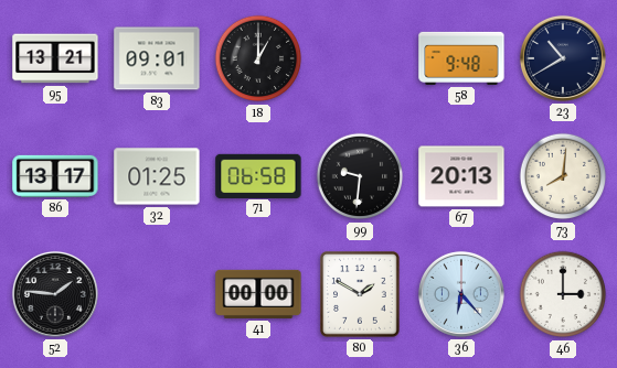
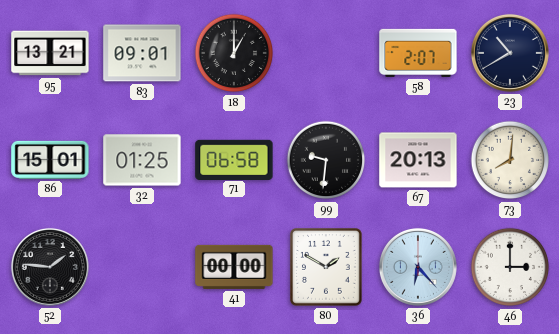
58: 9:48 -> 2:07 (418, 53)
86: 13:17 -> 15:01 (50, 160)
